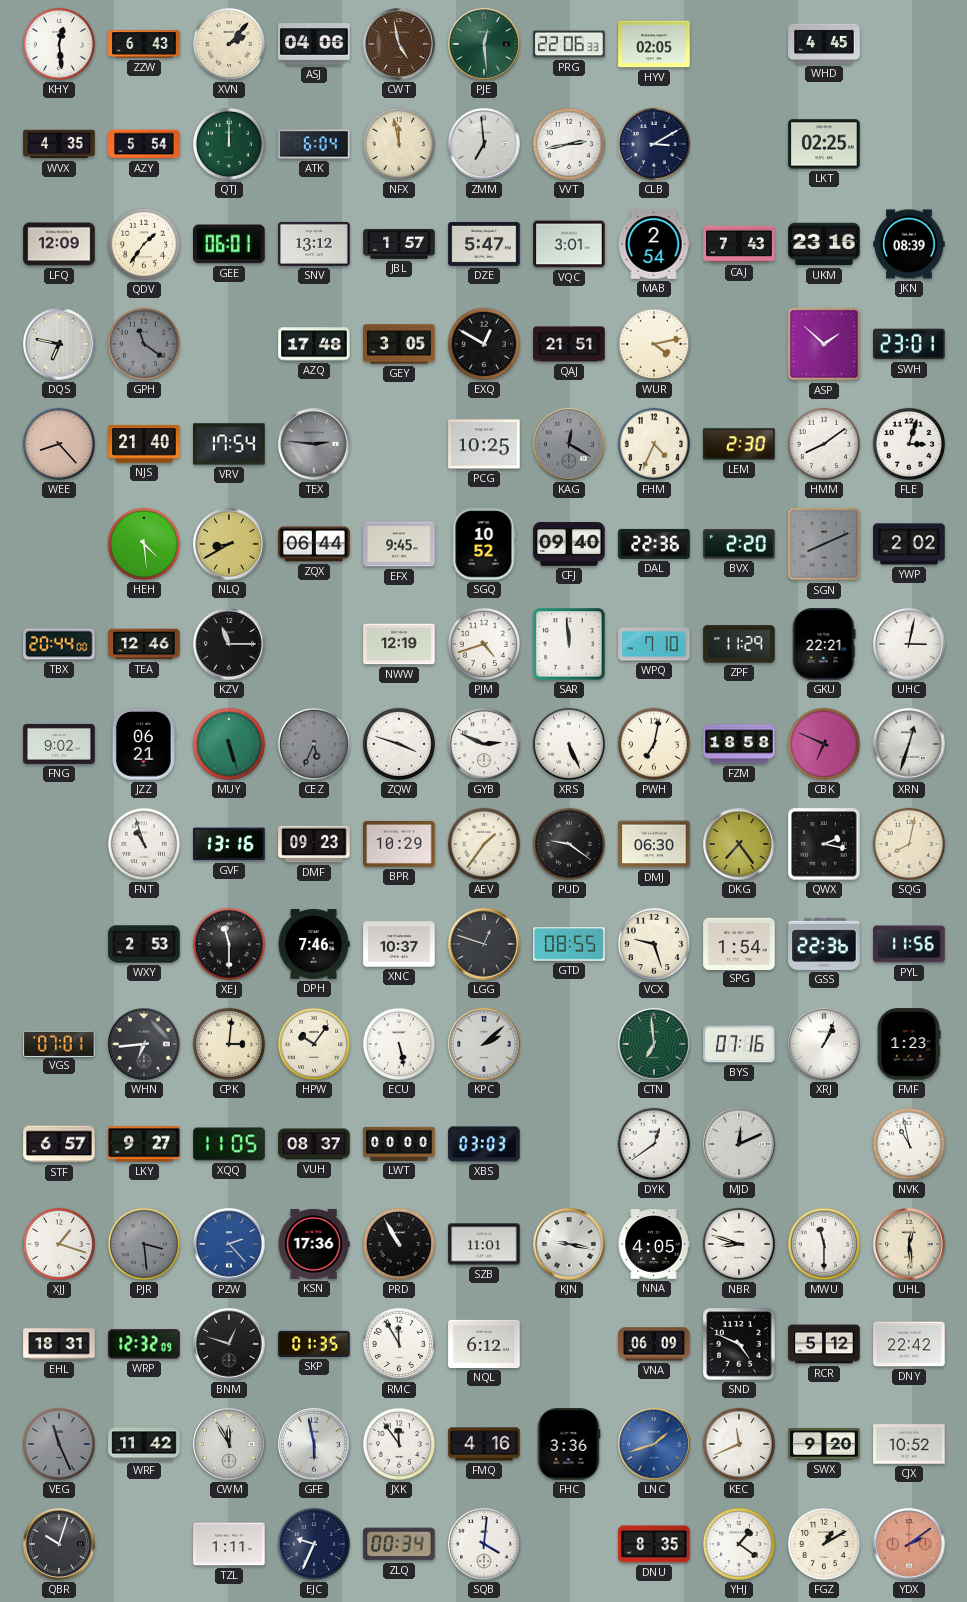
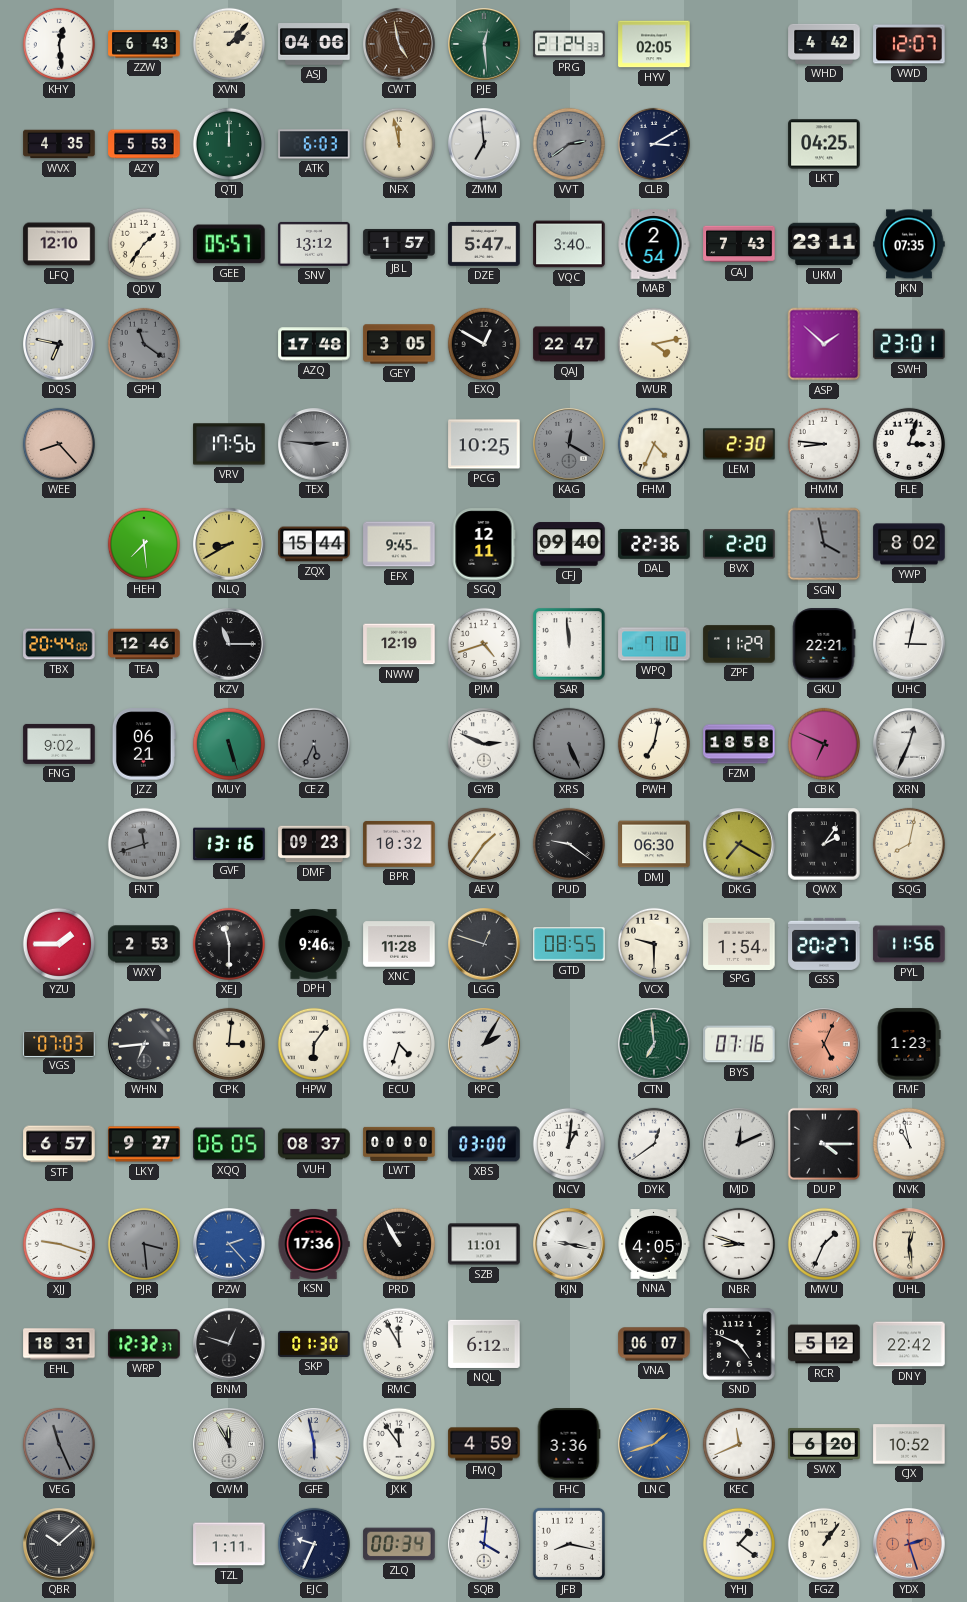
PRG: 22:06 -> 21:24 (569, 44)
WHD: 4:45 -> 4:42 (824, 44)
VWD: none -> 12:07 (909, 44)
AZY: 5:54 -> 5:53 (144, 144)
ATK: 6:04 -> 6:03 (314, 144)
VVT: 2:43 -> 2:39 (569, 144)
VVT dial: white -> grey (569, 144)
LKT: 02:25 -> 04:25 (824, 144)
LFQ: 12:09 -> 12:10 (59, 244)
GEE: 06:01 -> 05:57 (229, 244)
VQC: 3:01 -> 3:40 (569, 244)
UKM: 23:16 -> 23:11 (824, 244)
JKN: 08:39 -> 07:35 (909, 244)
QAJ: 21:51 -> 22:47 (569, 344)
NJS: 21:40 -> none (144, 445)
VRV: 17:54 -> 17:56 (229, 444)
HMM: 8:09 -> 8:46 (824, 444)
HEH: 4:29 -> 7:29 (144, 544)
ZQX: 06:44 -> 15:44 (314, 544)
SGQ: 10:52 -> 12:11 (484, 544)
SGN: 8:11 -> 3:58 (824, 544)
YWP: 2:02 -> 8:02 (909, 544)
ZQW: 3:48 -> none (399, 744)
XRS dial: white -> grey (569, 744)
XRN: 12:33 -> 12:34 (909, 744)
FNT: 10:57 -> 11:42 (144, 844)
FNT dial: white -> grey (144, 844)
BPR: 10:29 -> 10:32 (399, 844)
DKG: 7:24 -> 7:20 (739, 844)
QWX: 2:17 -> 2:06 (824, 844)
YZU: none -> 1:45 (59, 944)
DPH: 7:46 -> 9:46 (314, 944)
XNC: 10:37 -> 11:28 (399, 944)
VCX: 9:27 -> 9:30 (654, 944)
GSS: 22:36 -> 20:27 (824, 944)
VGS: 07:01 -> 07:03 (59, 1043)
HPW: 10:06 -> 6:06 (314, 1044)
ECU: 5:28 -> 4:33 (399, 1044)
KPC: 2:08 -> 2:05 (484, 1044)
XRJ: 1:04 -> 5:04 (824, 1044)
XRJ dial: white -> salmon (824, 1044)
XQQ: 11:05 -> 06:05 (229, 1144)
XBS: 03:03 -> 03:00 (484, 1144)
NCV: none -> 1:01 (569, 1144)
DUP: none -> 4:15 (824, 1144)
XJJ: 1:18 -> 9:18 (59, 1244)
MWU: 11:30 -> 1:34 (824, 1244)
WRP: 12:32:09 -> 12:32:37 (144, 1344)
SKP: 01:35 -> 01:30 (314, 1344)
VNA: 06:09 -> 06:07 (654, 1344)
WRF: 11:42 -> none (144, 1444)
FMQ: 4:16 -> 4:59 (484, 1444)
SWX: 9:20 -> 6:20 (824, 1444)
QBR: 10:03 -> 10:08 (59, 1544)
JFB: none -> 8:17 (569, 1544)
DNU: 8:35 -> none (654, 1544)
FGZ: 1:10 -> 1:06 (824, 1544)
YDX: 2:09 -> 2:27 (909, 1544)
